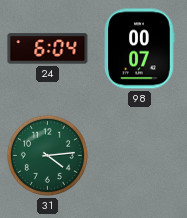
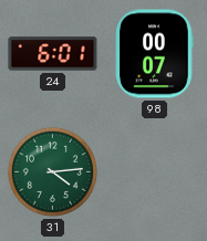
24: 6:04 -> 6:01 (53, 54)
